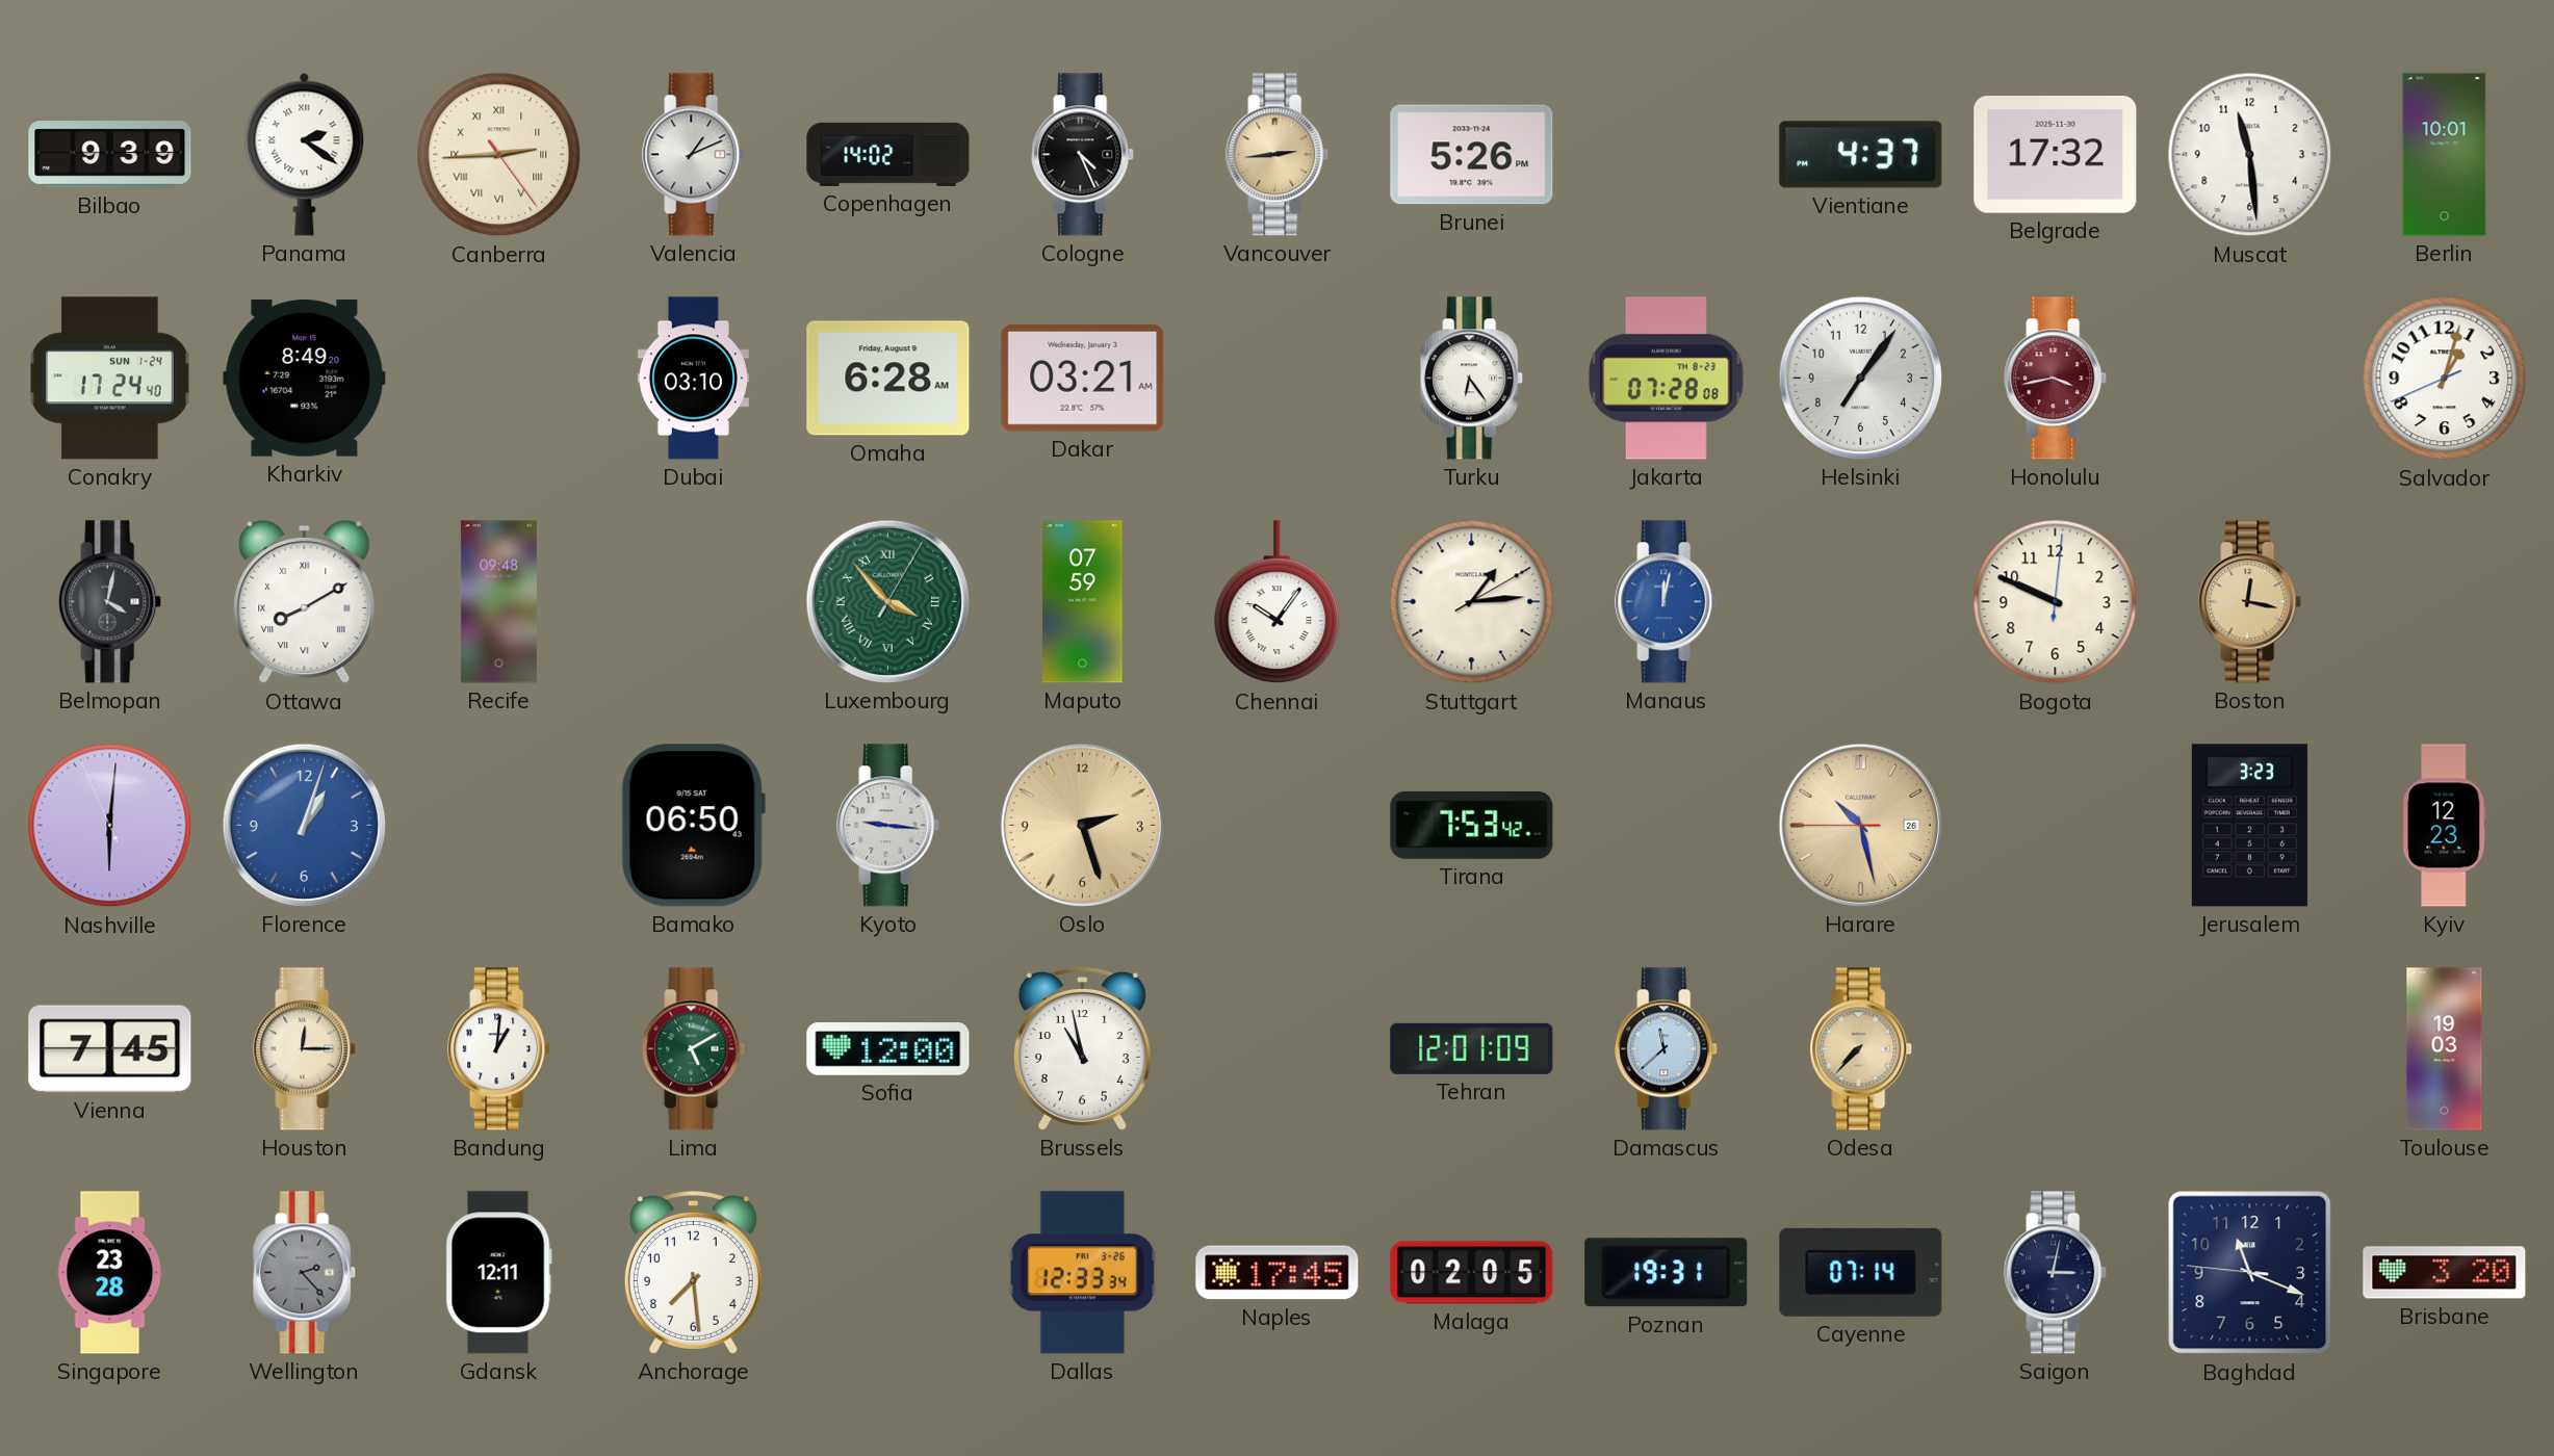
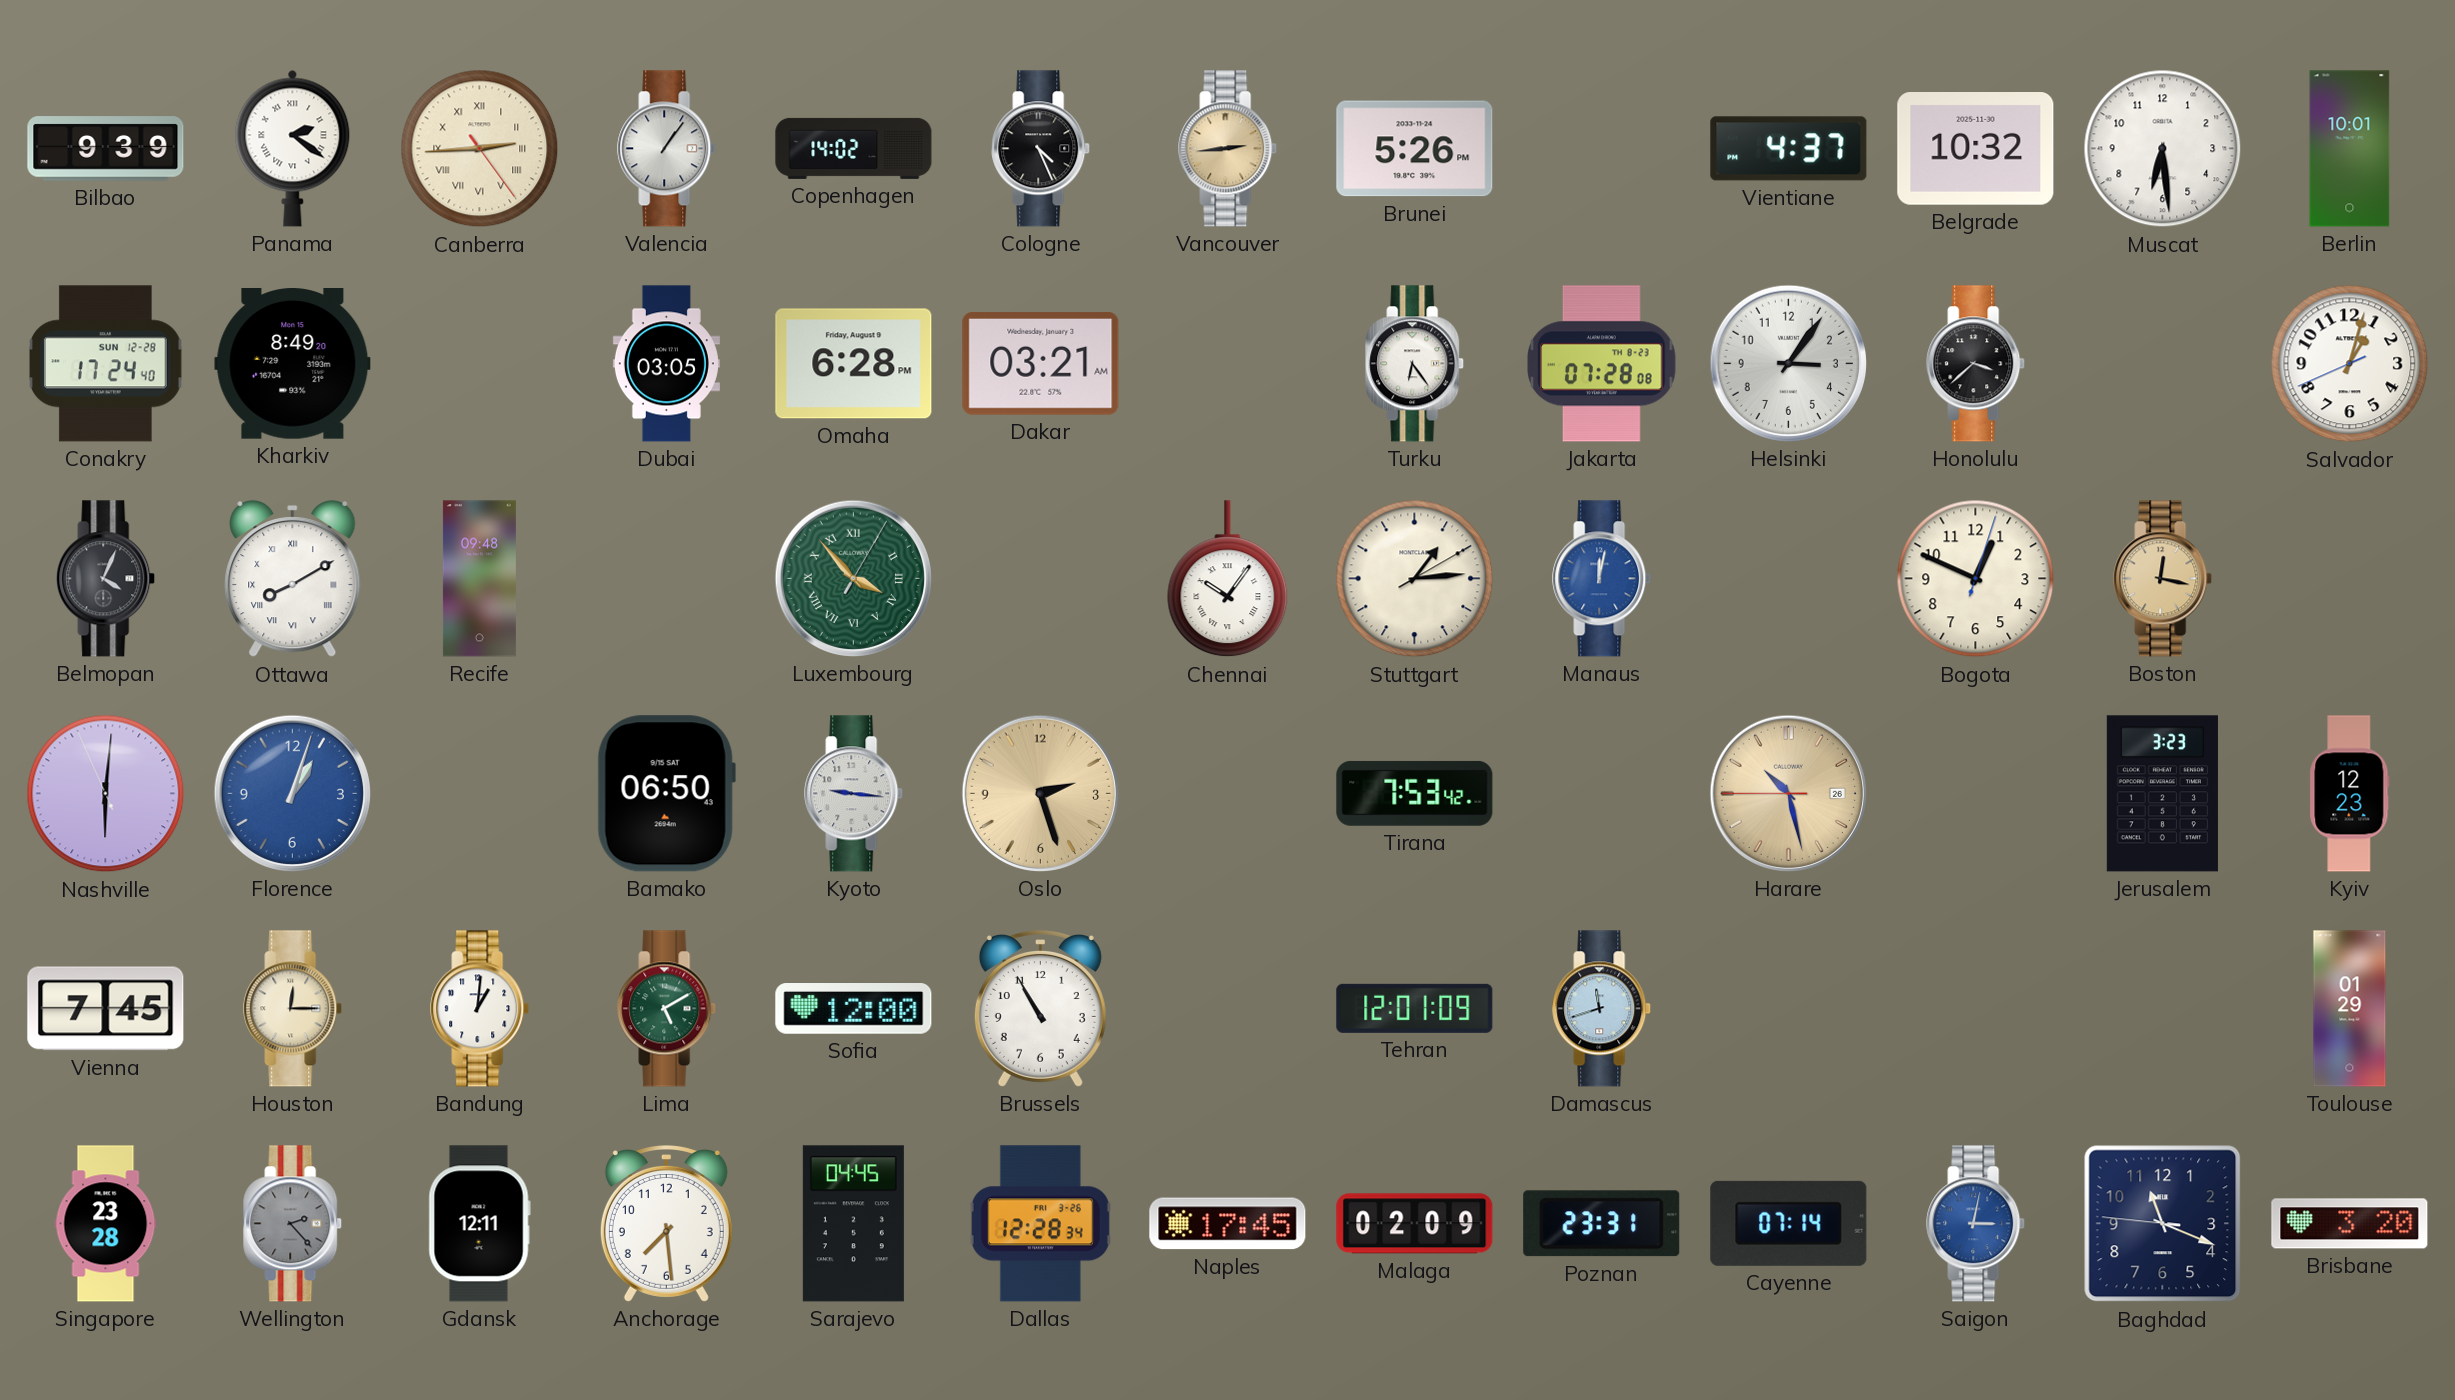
Valencia: 1:11 -> 1:06 (667, 149)
Belgrade: 17:32 -> 10:32 (1976, 149)
Muscat: 11:29 -> 6:29 (2163, 149)
Conakry date: SUN 1-24 -> SUN 12-28 (106, 364)
Dubai: 03:10 -> 03:05 (666, 364)
Omaha: 6:28 AM -> 6:28 PM (854, 364)
Helsinki: 7:06 -> 3:06 (1788, 363)
Honolulu: 3:43 -> 3:38 (1976, 364)
Honolulu dial: burgundy -> black (1976, 364)
Belmopan: 4:02 -> 4:04 (106, 579)
Maputo: 07:59 -> none (1083, 602)
Bogota: 9:49 -> 12:49 (1976, 579)
Brussels: 10:58 -> 10:55 (1040, 1009)
Damascus: 11:38 -> 11:42 (1602, 1009)
Odesa: 7:37 -> none (1861, 1049)
Toulouse: 19:03 -> 01:29 (2350, 1009)
Sarajevo: none -> 04:45 (853, 1224)
Dallas: 12:33 -> 12:28 (1040, 1224)
Malaga: 02:05 -> 02:09 (1415, 1224)
Poznan: 19:31 -> 23:31 (1602, 1224)
Saigon dial: navy -> blue (1976, 1224)
